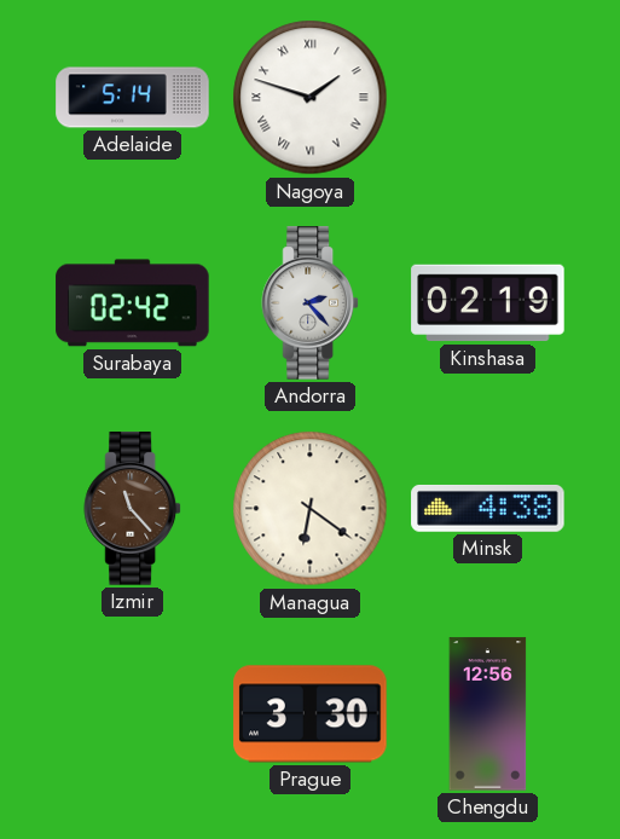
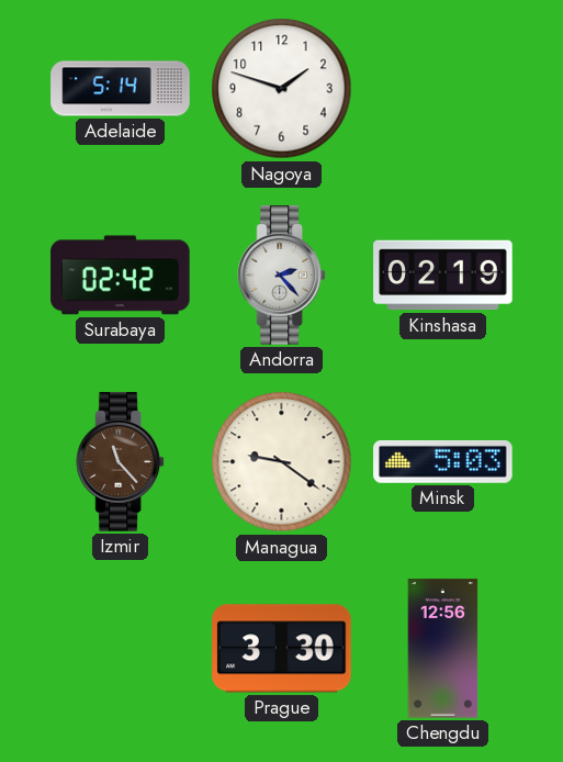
Nagoya numerals: Roman -> Arabic (282, 89)
Managua: 6:21 -> 9:21 (282, 462)
Minsk: 4:38 -> 5:03 (443, 461)
